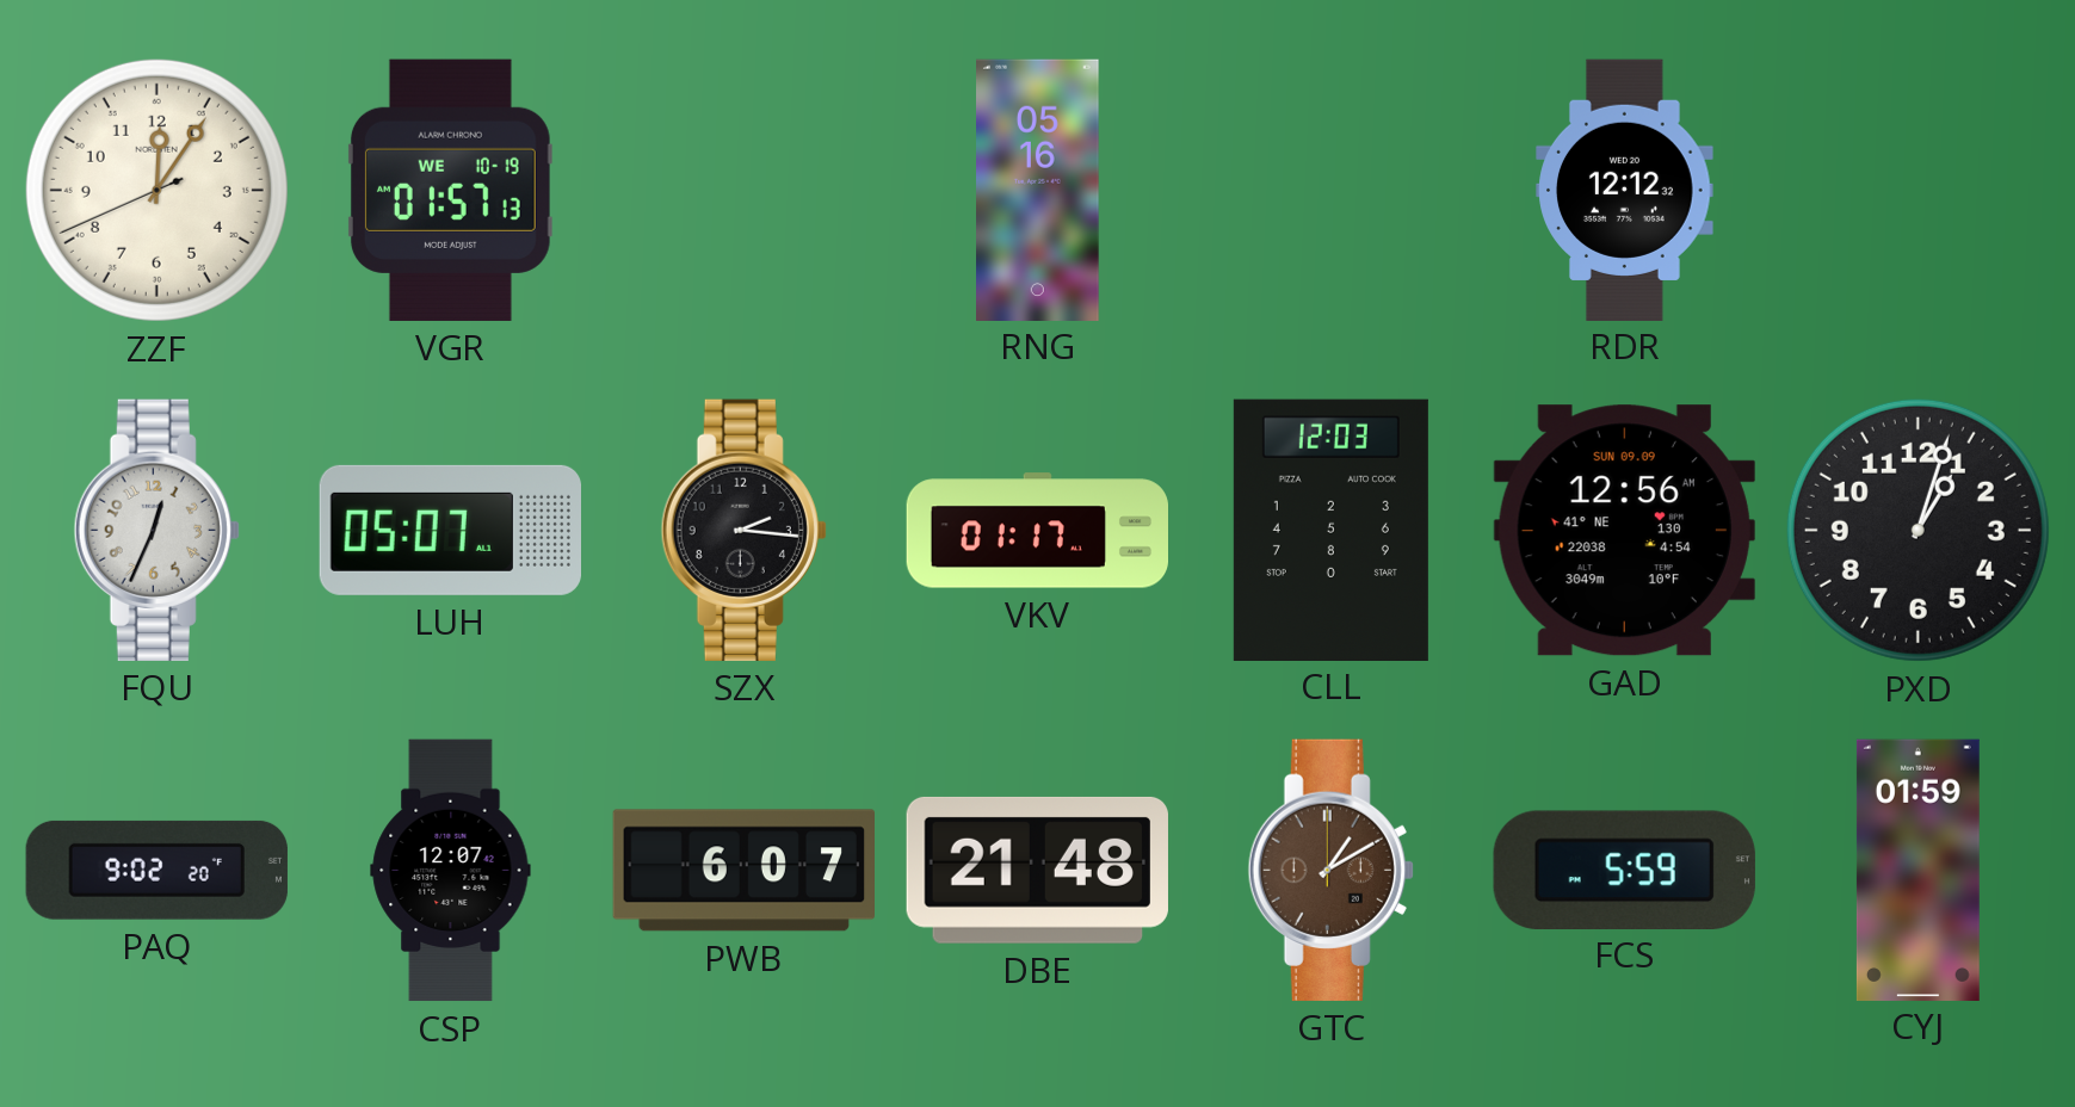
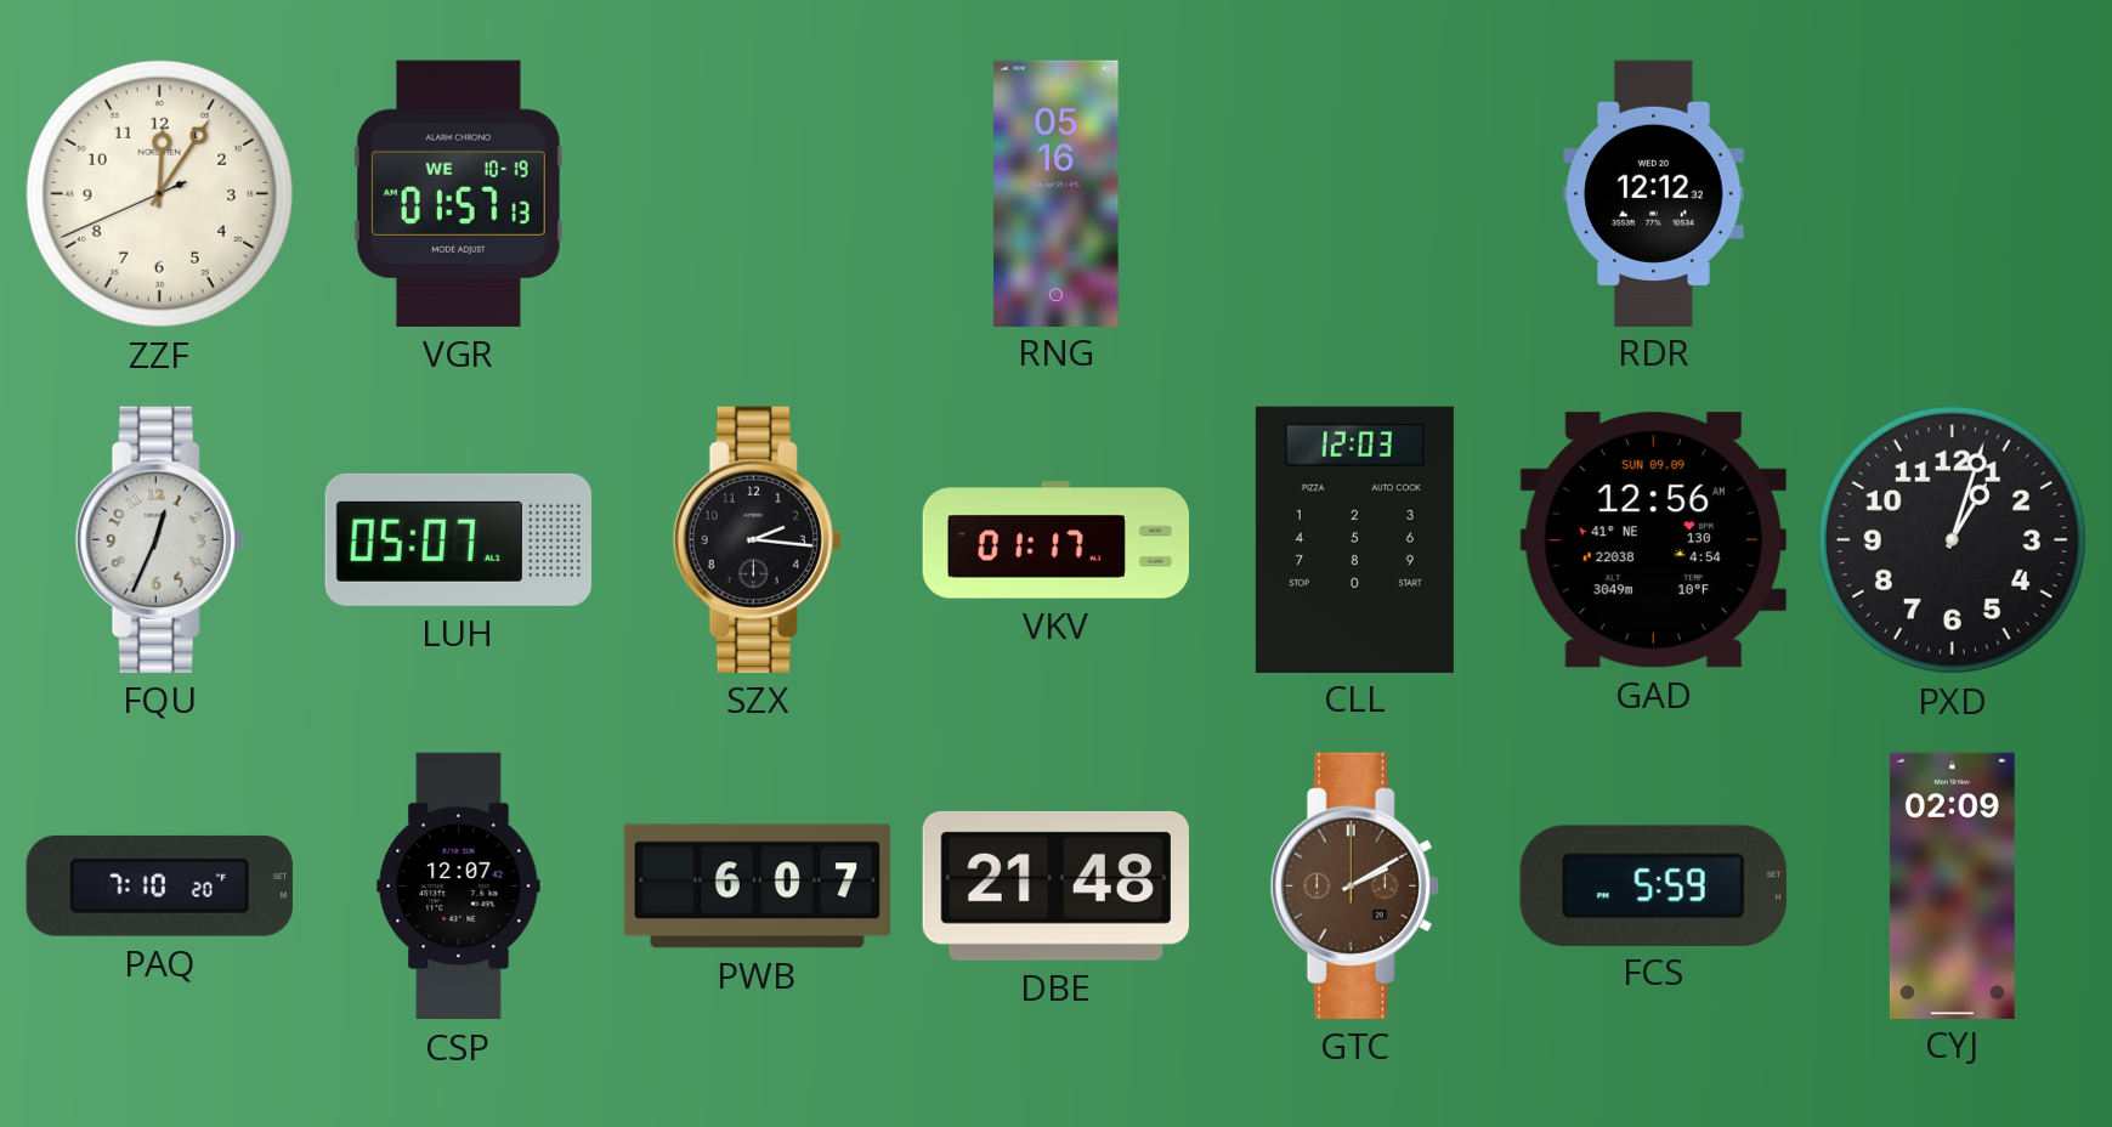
PAQ: 9:02 -> 7:10 (159, 885)
GTC: 1:10 -> 2:10 (1354, 885)
CYJ: 01:59 -> 02:09 (1952, 885)
